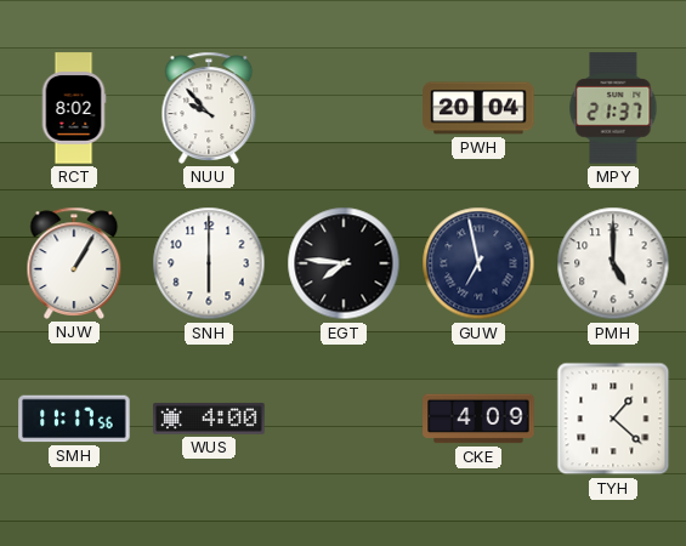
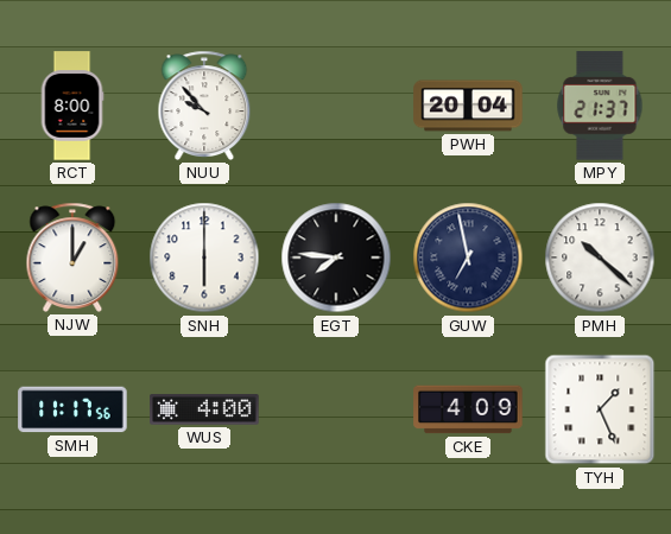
RCT: 8:02 -> 8:00 (72, 106)
NJW: 1:05 -> 1:00 (72, 258)
PMH: 5:00 -> 10:22 (600, 258)
TYH: 1:22 -> 1:26 (600, 409)
